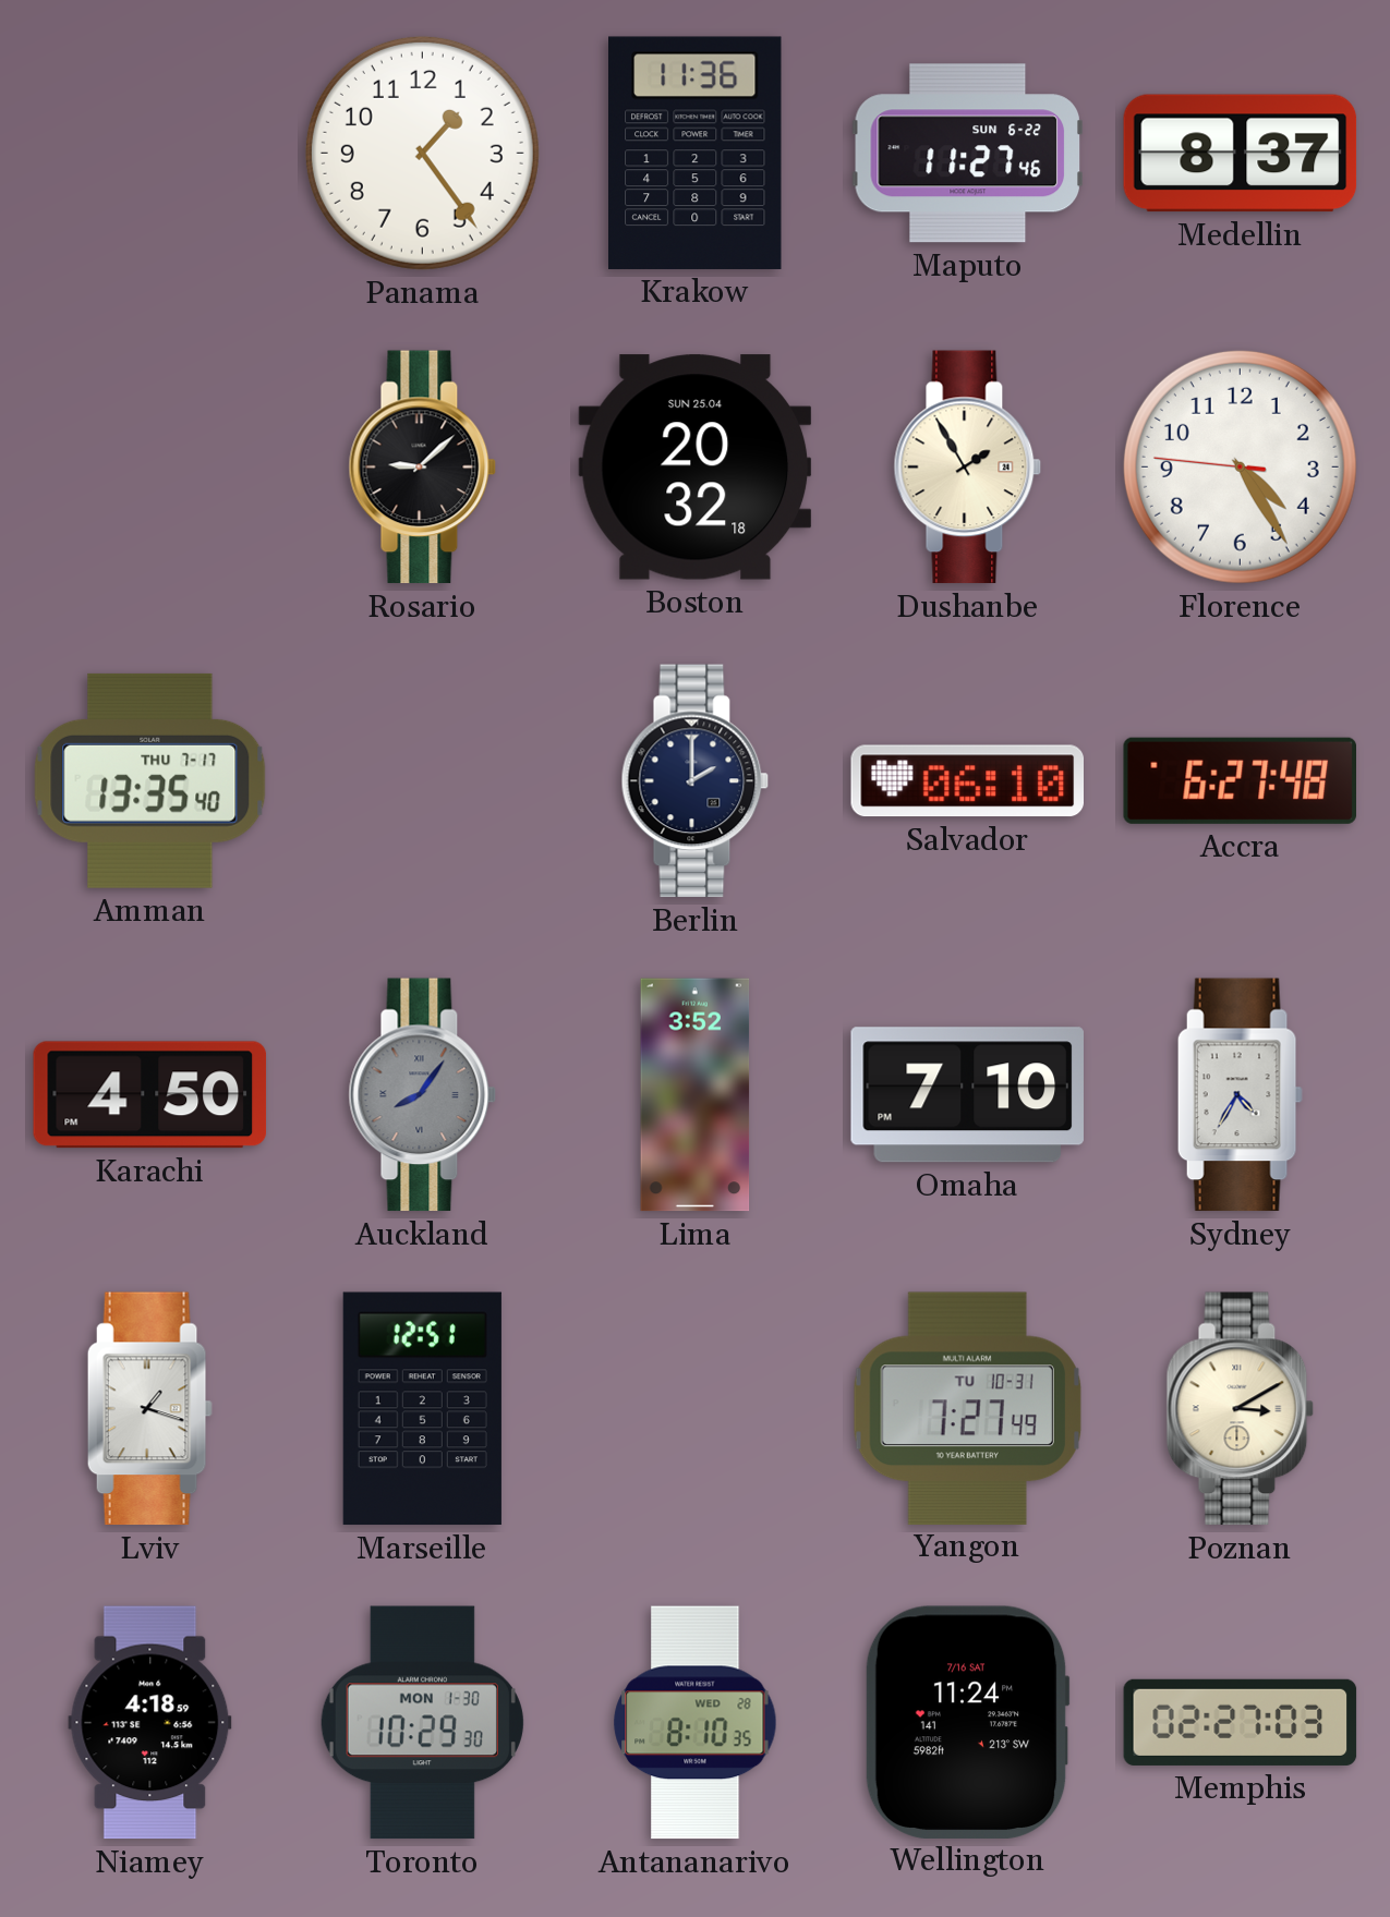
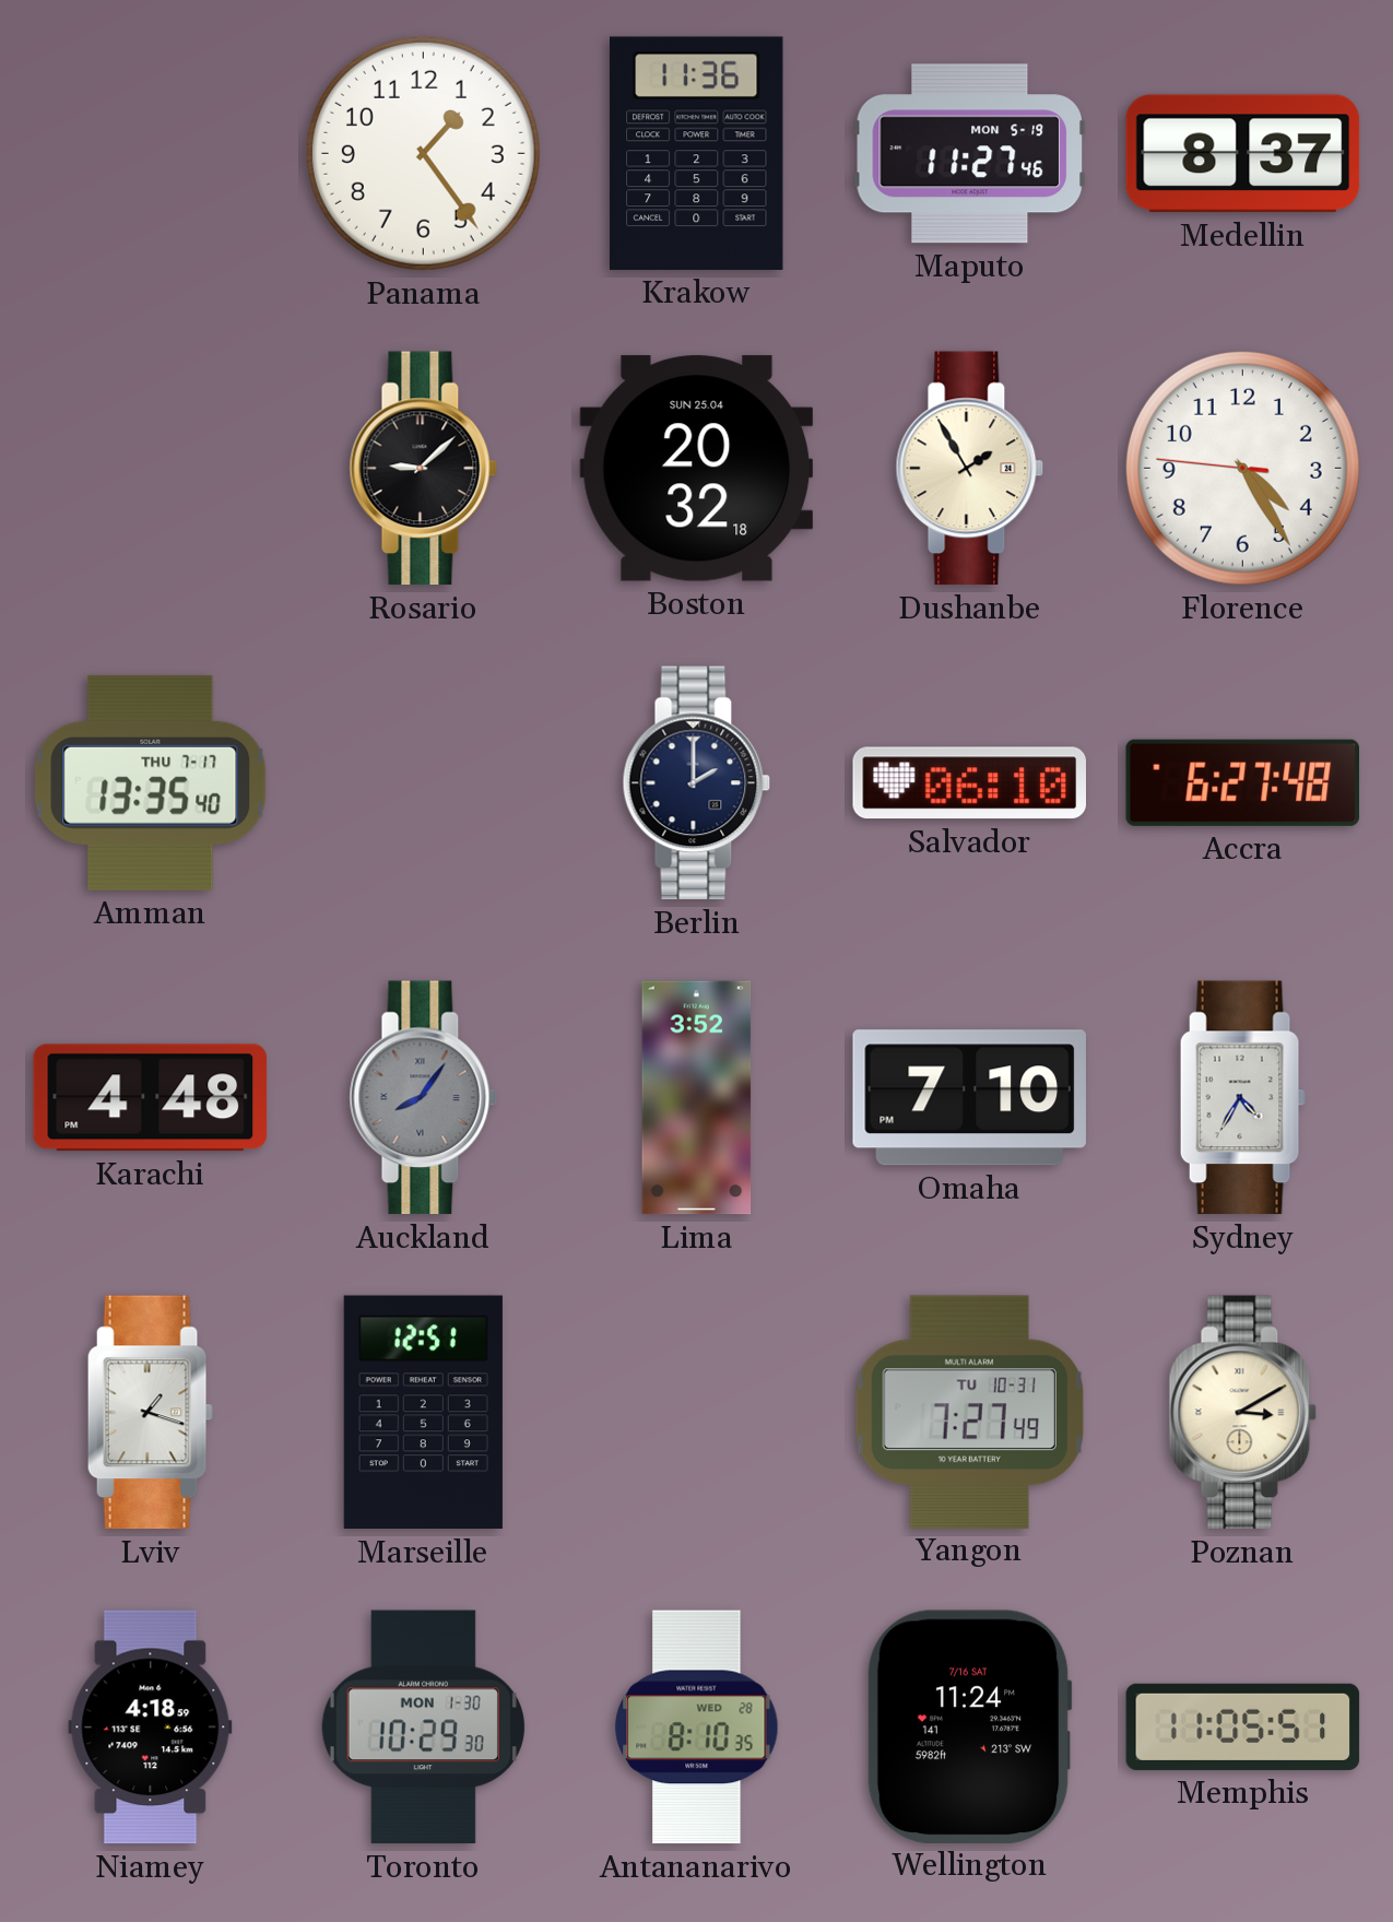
Maputo date: SUN 6-22 -> MON 5-19 (969, 154)
Karachi: 4:50 -> 4:48 (151, 1098)
Memphis: 02:27 -> 11:05 (1243, 1726)
